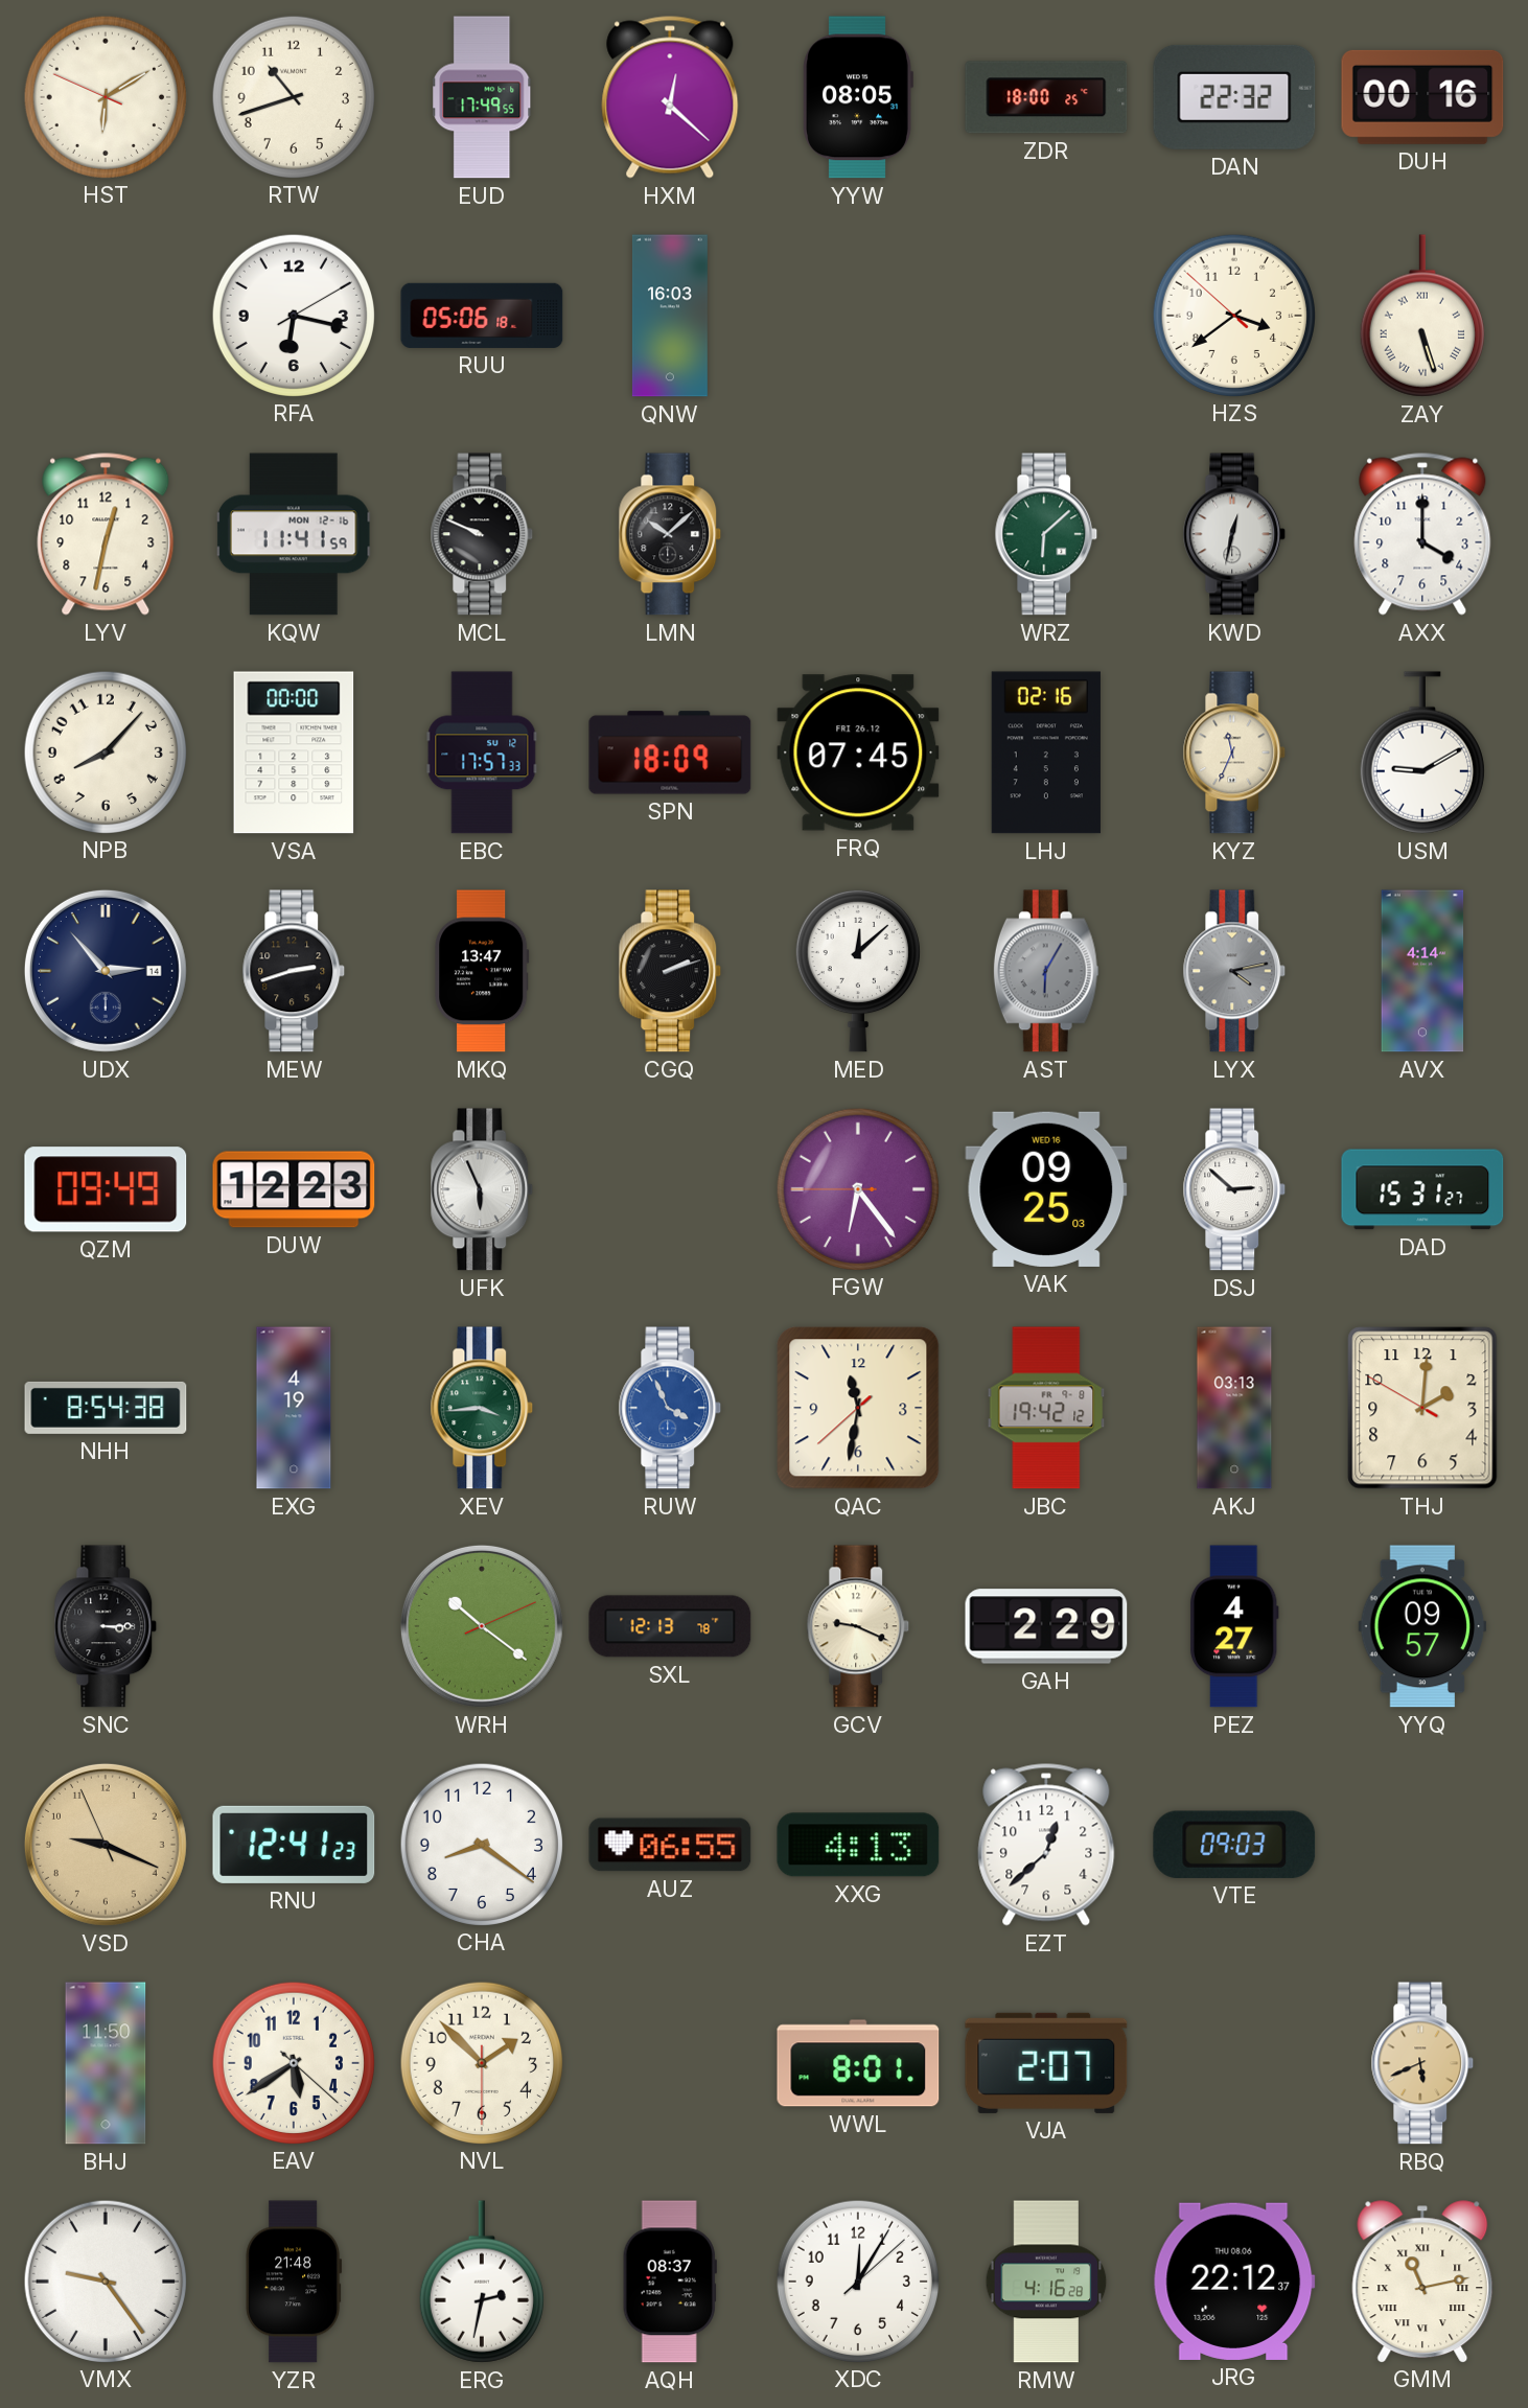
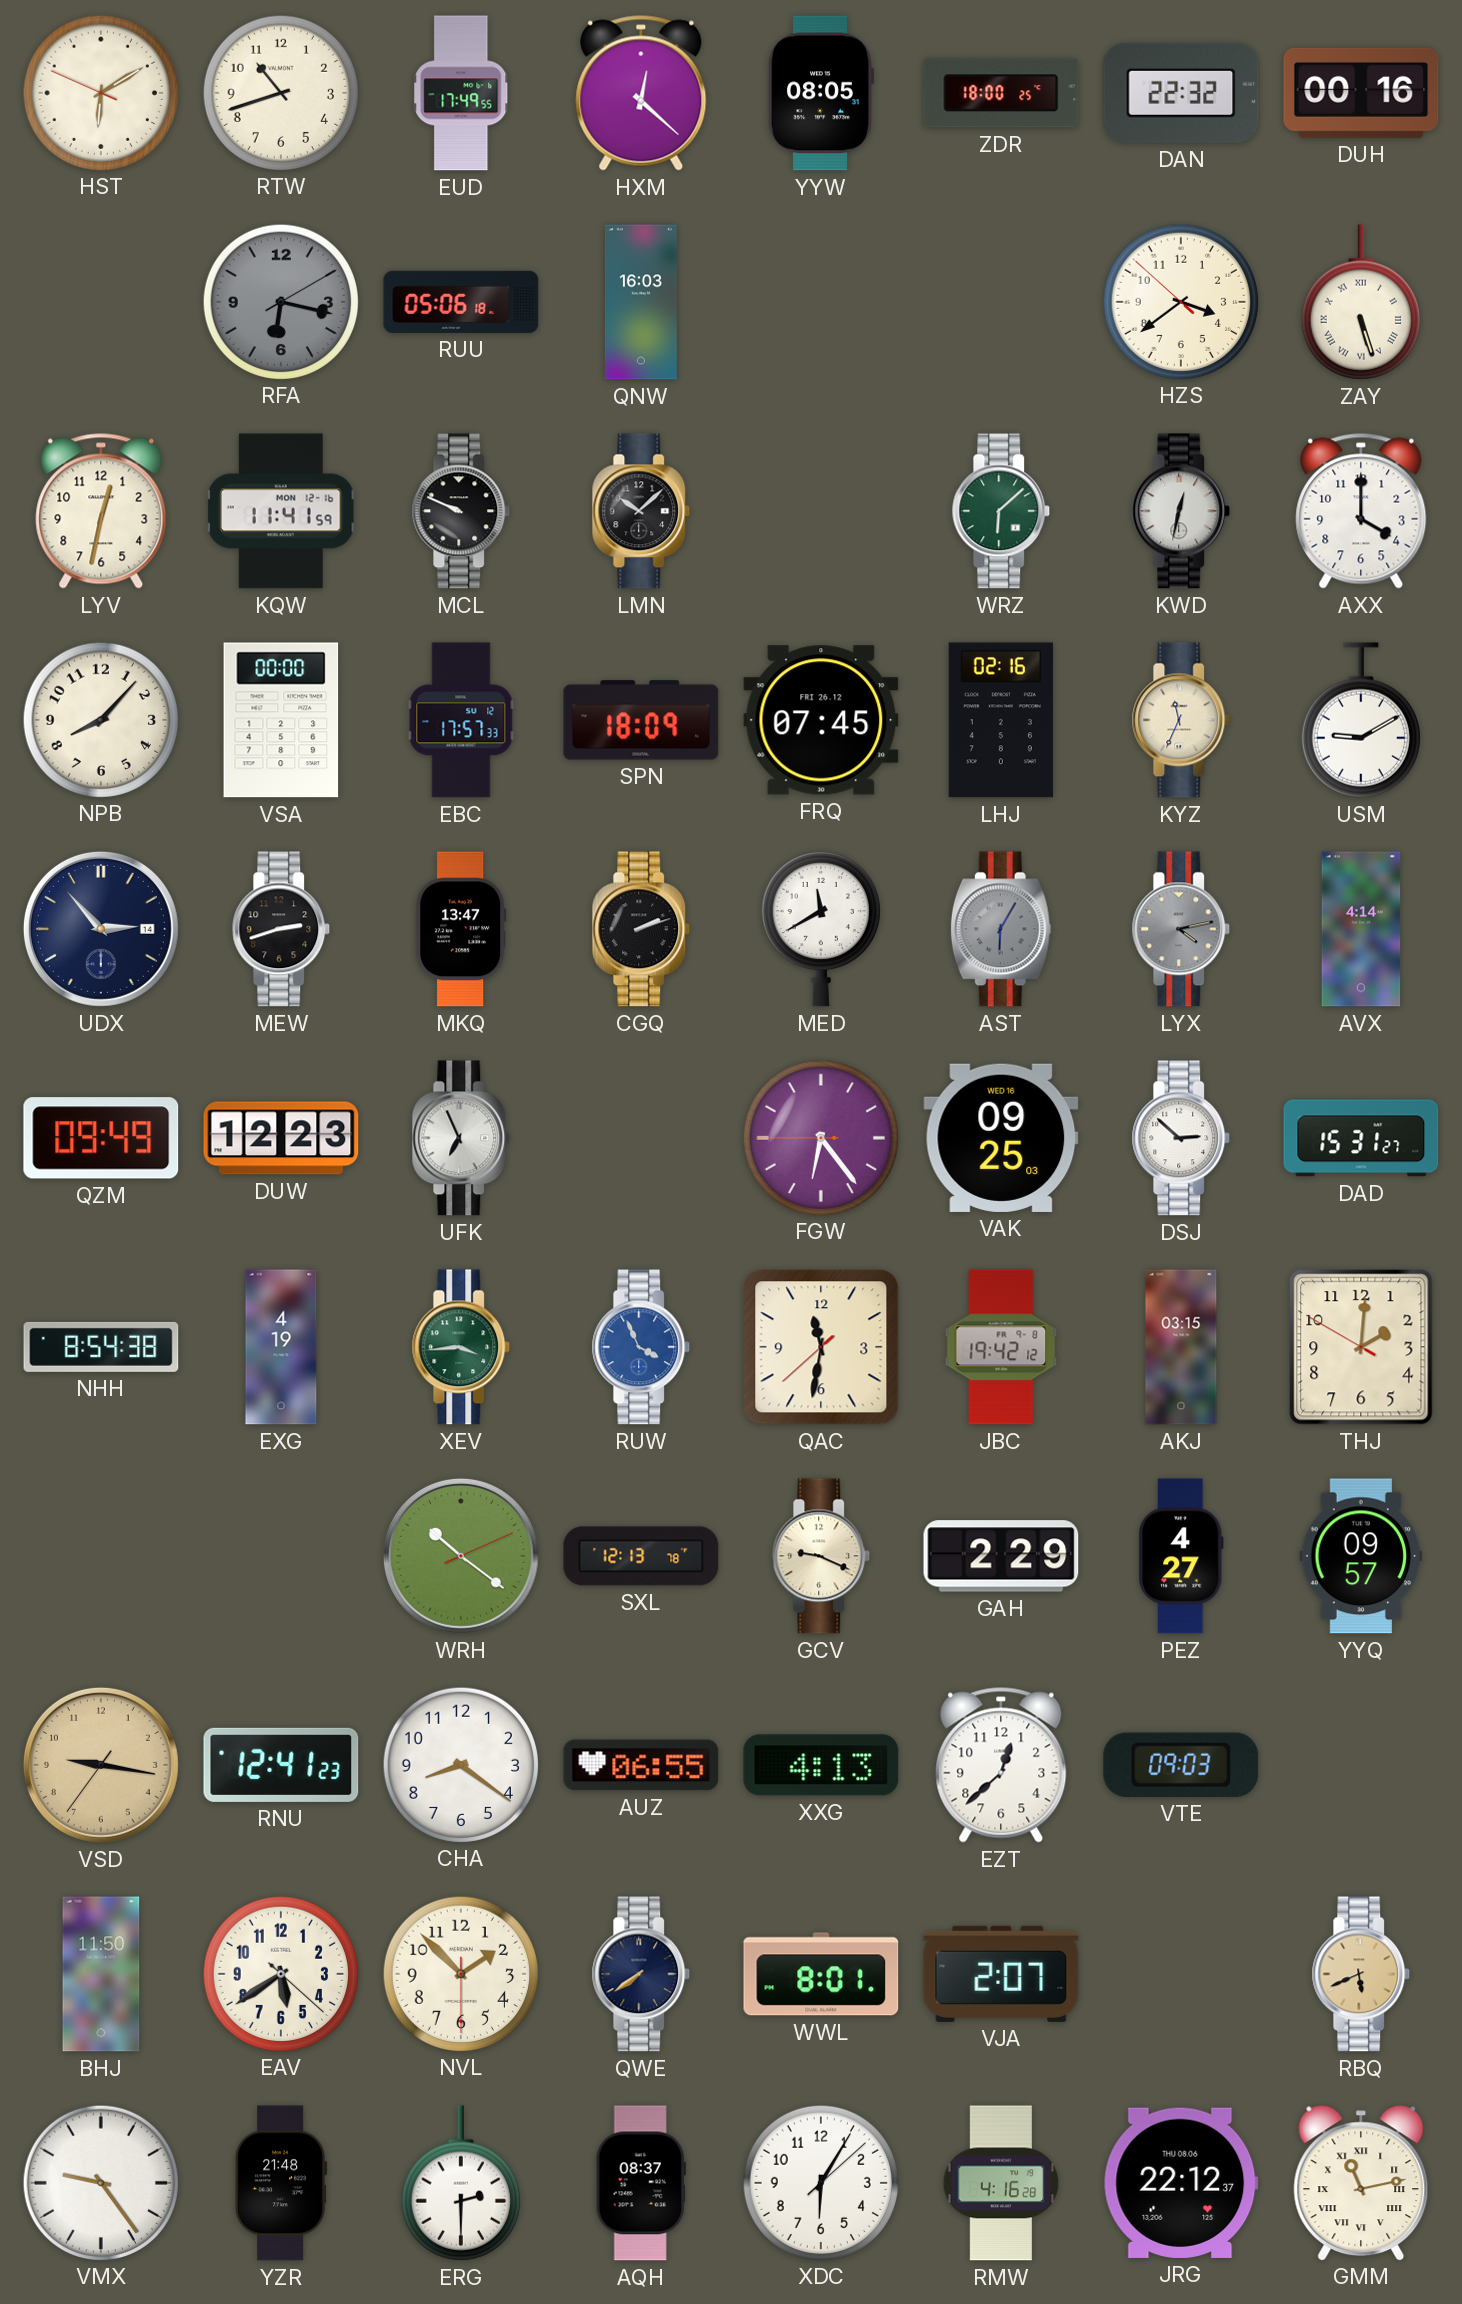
RFA dial: white -> grey (280, 301)
MED: 12:08 -> 11:40 (821, 929)
UFK: 5:56 -> 6:56 (461, 1138)
AKJ: 03:13 -> 03:15 (1181, 1347)
SNC: 3:15 -> none (106, 1626)
VSD: 9:18 -> 9:16 (101, 1765)
QWE: none -> 7:39 (641, 1974)
ERG: 2:32 -> 2:30 (461, 2183)
XDC: 12:05 -> 6:05 (820, 2182)
